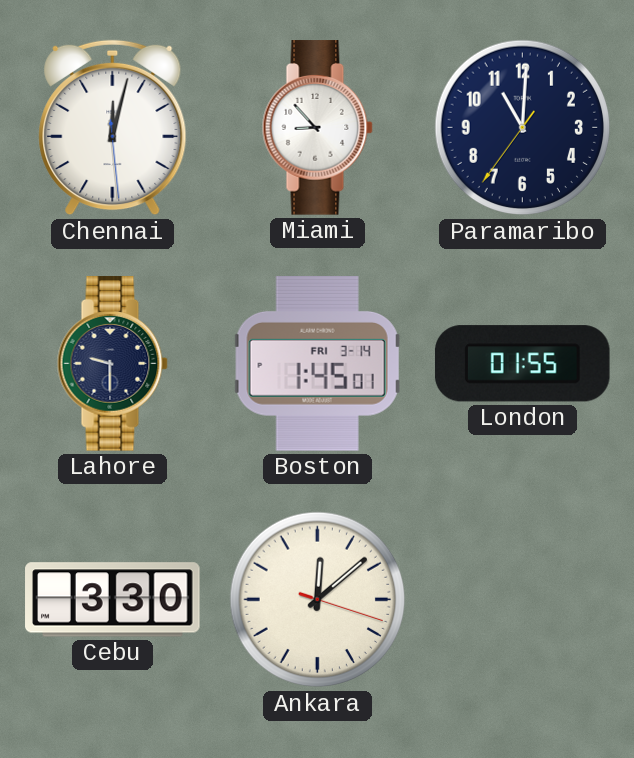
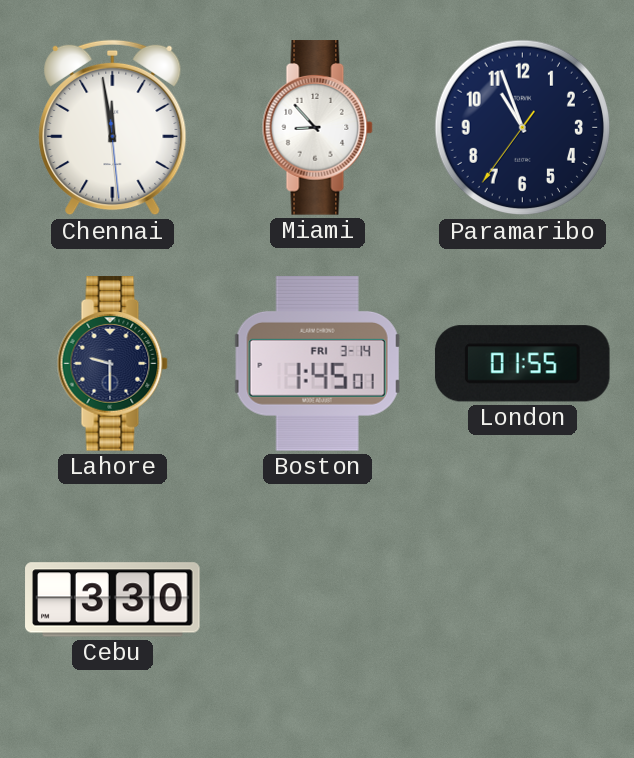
Chennai: 12:02 -> 11:58 (113, 128)
Paramaribo: 11:00 -> 10:56 (523, 128)
Ankara: 12:08 -> none (318, 600)
